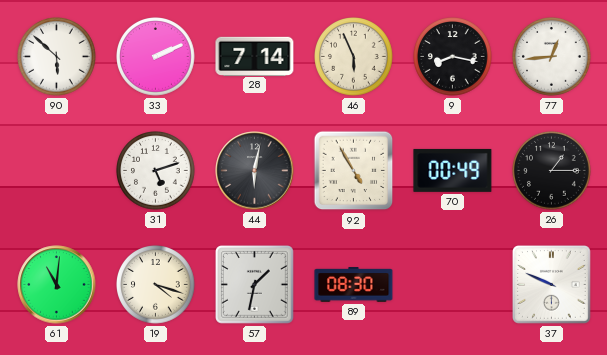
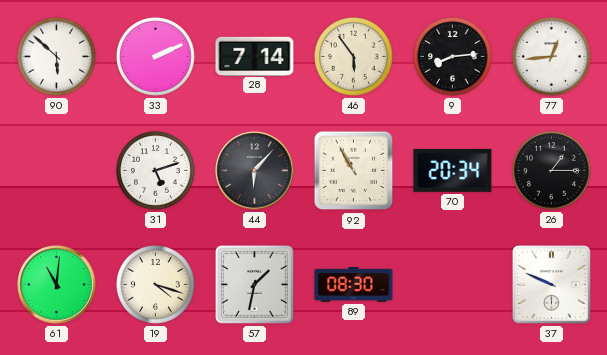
46: 5:56 -> 5:54 (354, 57)
9: 8:17 -> 8:14 (453, 57)
44: 6:02 -> 6:07 (255, 171)
92: 4:55 -> 10:55 (354, 171)
70: 00:49 -> 20:34 (453, 170)
